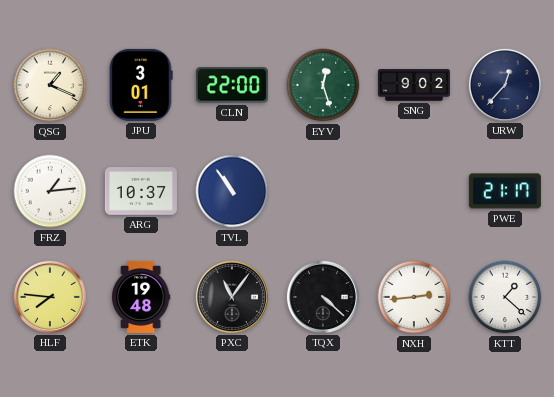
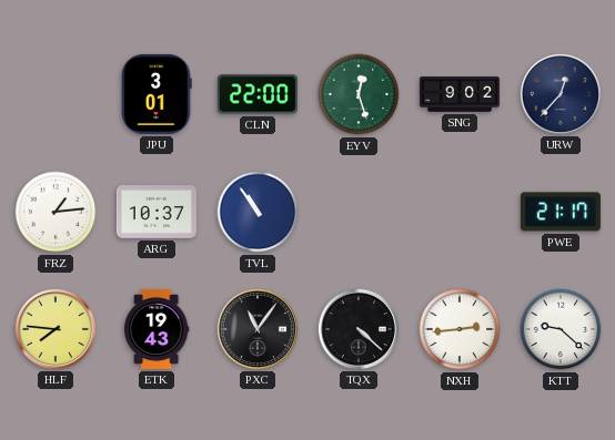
QSG: 1:19 -> none (50, 85)
ETK: 19:48 -> 19:43 (157, 329)
KTT: 1:22 -> 9:22 (561, 329)
